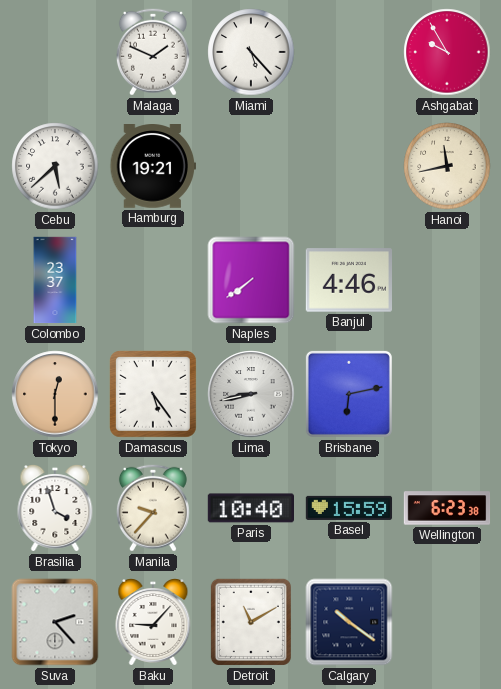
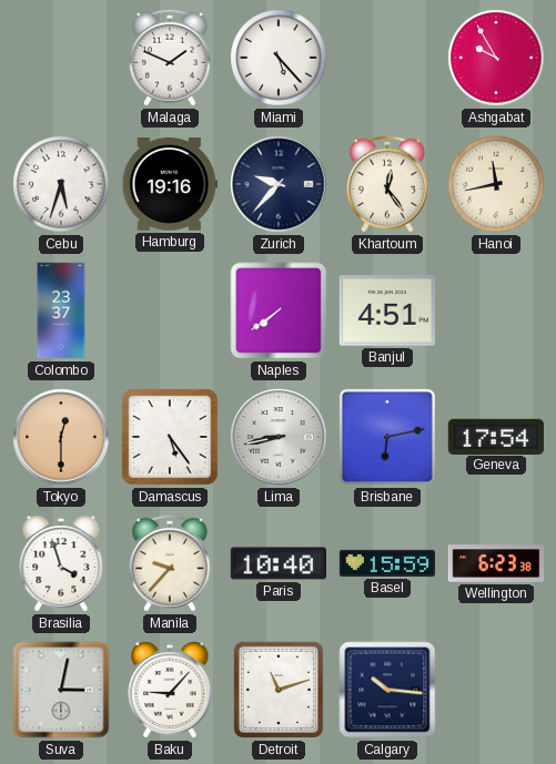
Cebu: 5:38 -> 5:33 (61, 184)
Hamburg: 19:21 -> 19:16 (169, 184)
Zurich: none -> 9:37 (279, 184)
Khartoum: none -> 12:24 (387, 184)
Banjul: 4:46 -> 4:51 (386, 310)
Geneva: none -> 17:54 (495, 436)
Suva: 2:23 -> 3:02 (61, 690)
Detroit: 11:10 -> 11:12 (279, 690)
Calgary: 10:21 -> 10:16 (387, 690)
